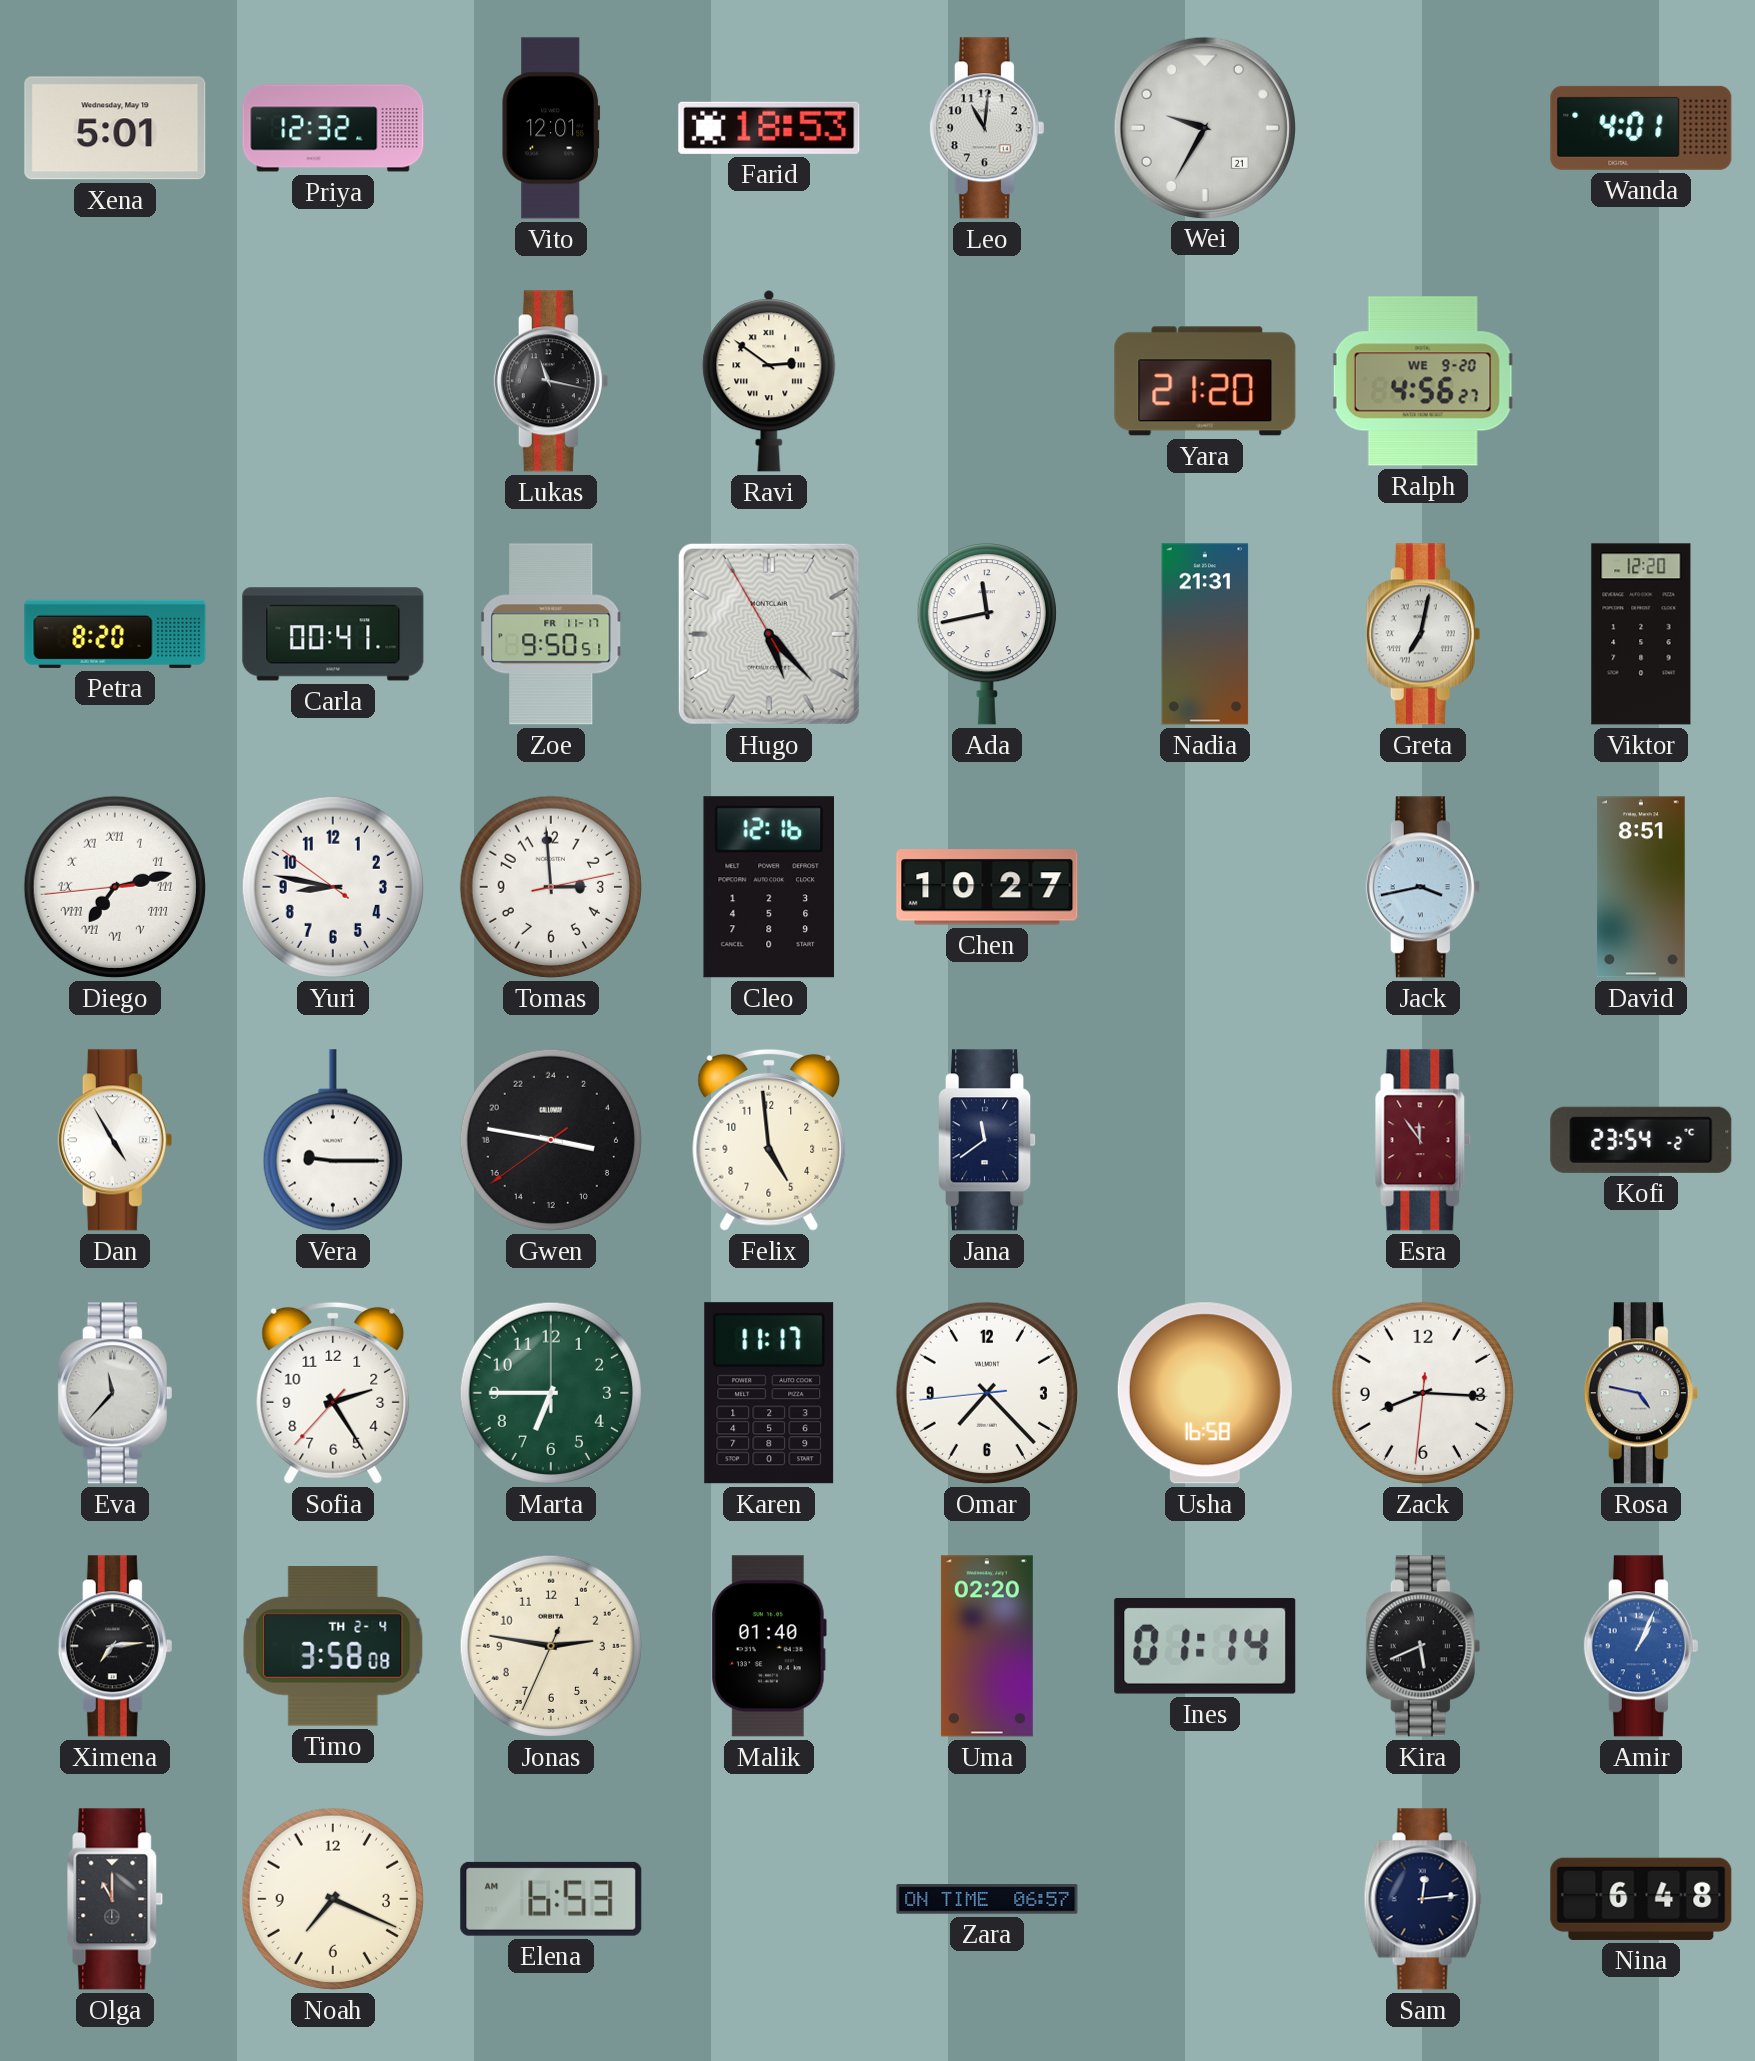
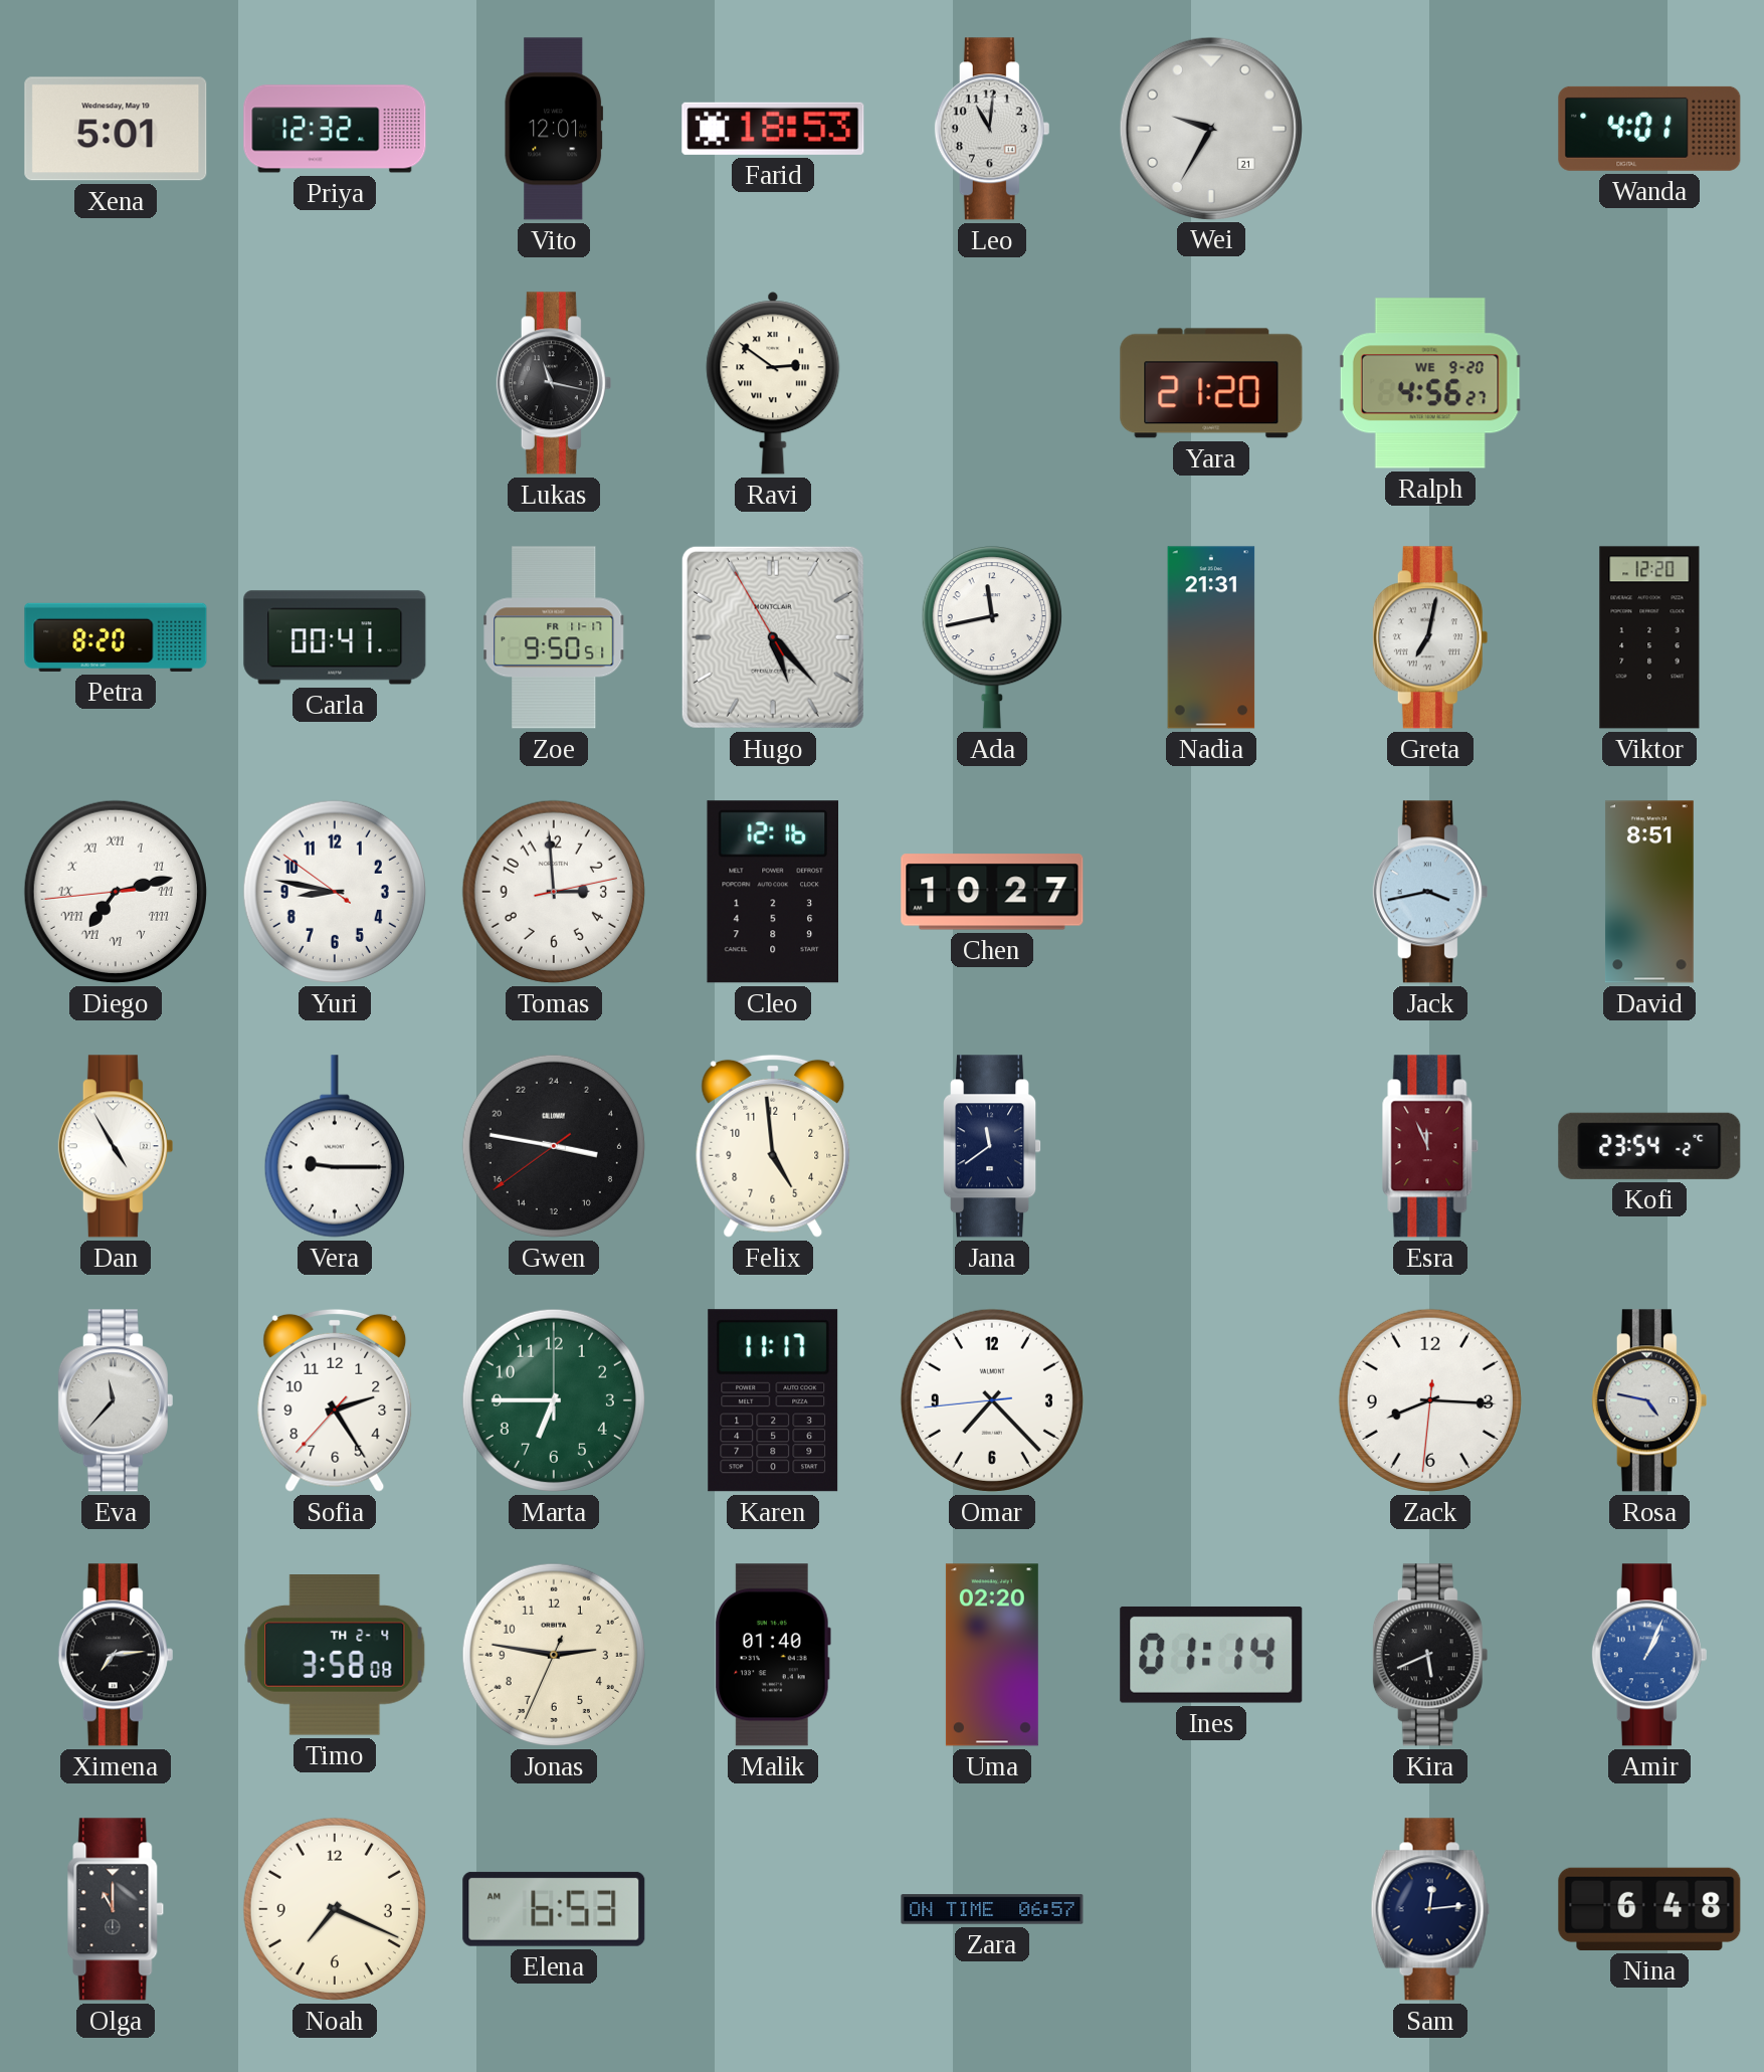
Esra: 11:54 -> 11:56 (1430, 1146)
Usha: 16:58 -> none (1205, 1393)
